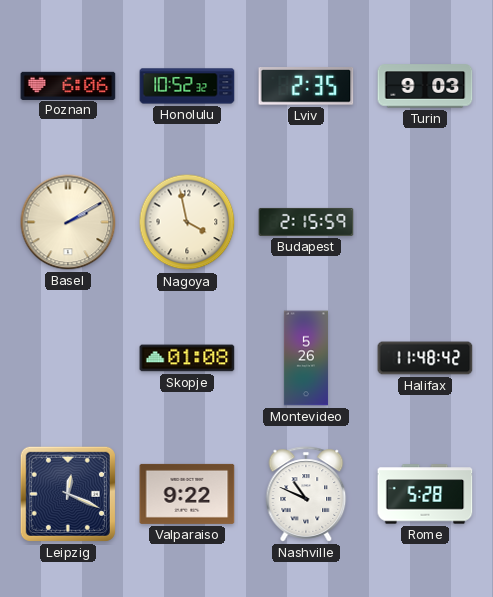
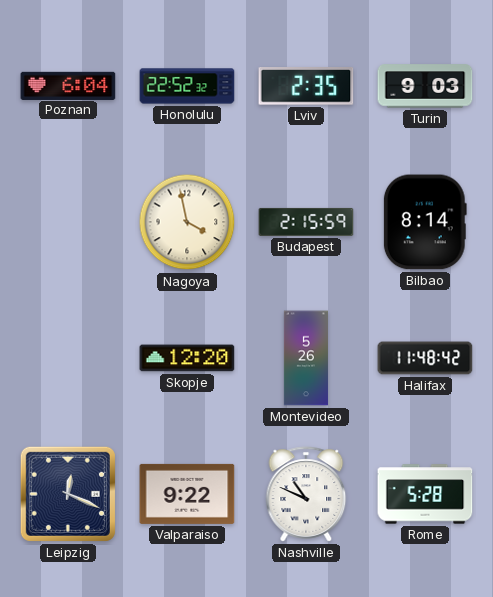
Poznan: 6:06 -> 6:04 (68, 85)
Honolulu: 10:52 -> 22:52 (187, 86)
Basel: 2:10 -> none (68, 222)
Bilbao: none -> 8:14 (425, 222)
Skopje: 01:08 -> 12:20 (187, 358)
